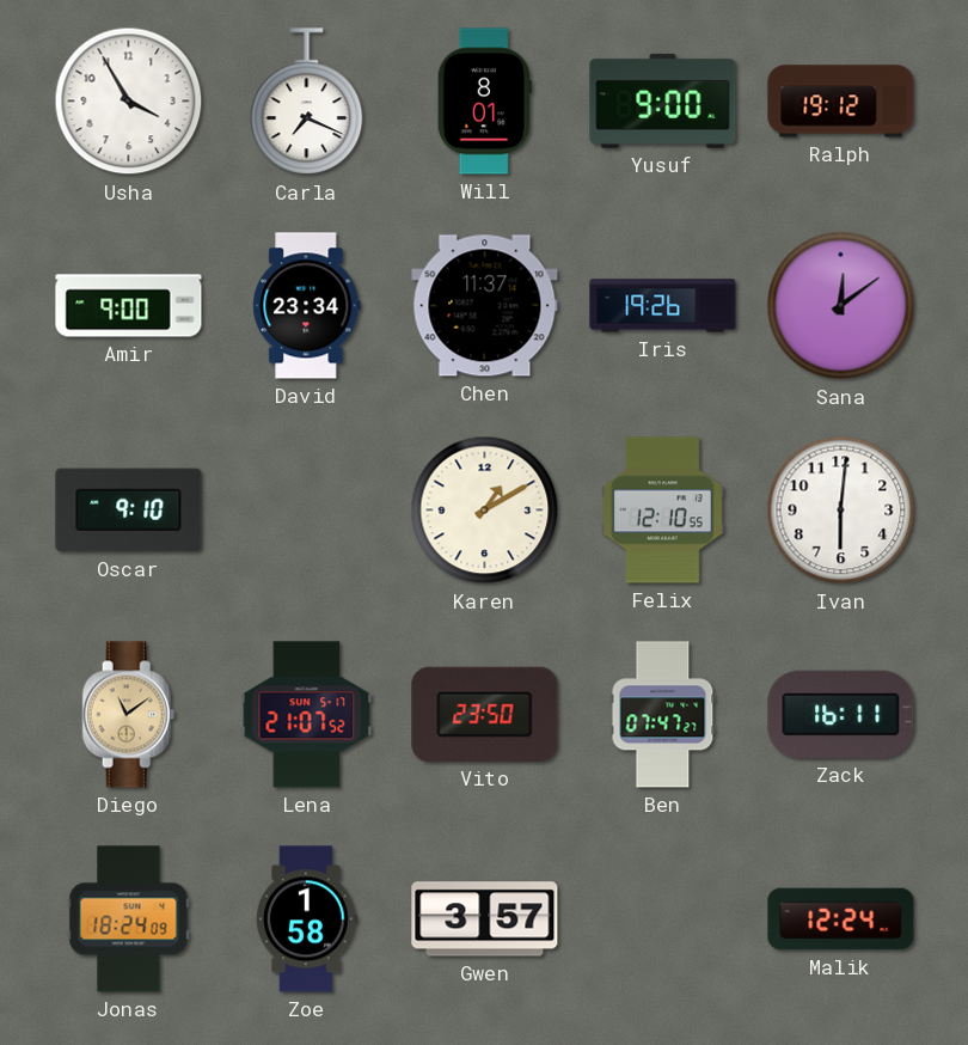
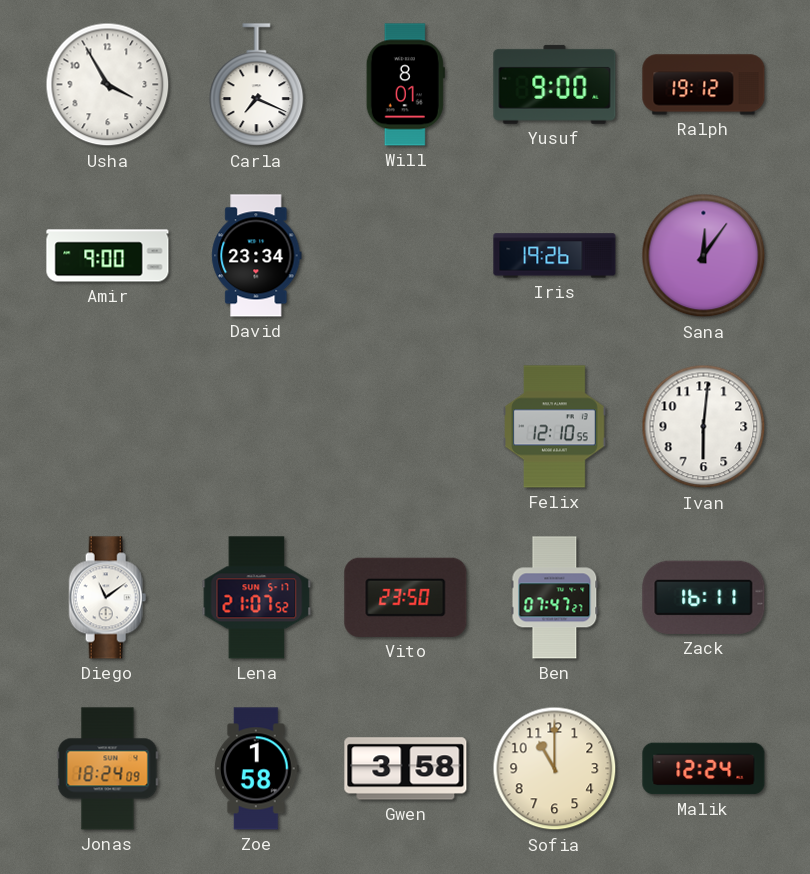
Chen: 11:37 -> none (485, 306)
Sana: 12:09 -> 12:06 (704, 256)
Oscar: 9:10 -> none (129, 511)
Karen: 1:10 -> none (485, 511)
Diego dial: champagne -> white (108, 598)
Gwen: 3:57 -> 3:58 (406, 769)
Sofia: none -> 11:00 (555, 769)
